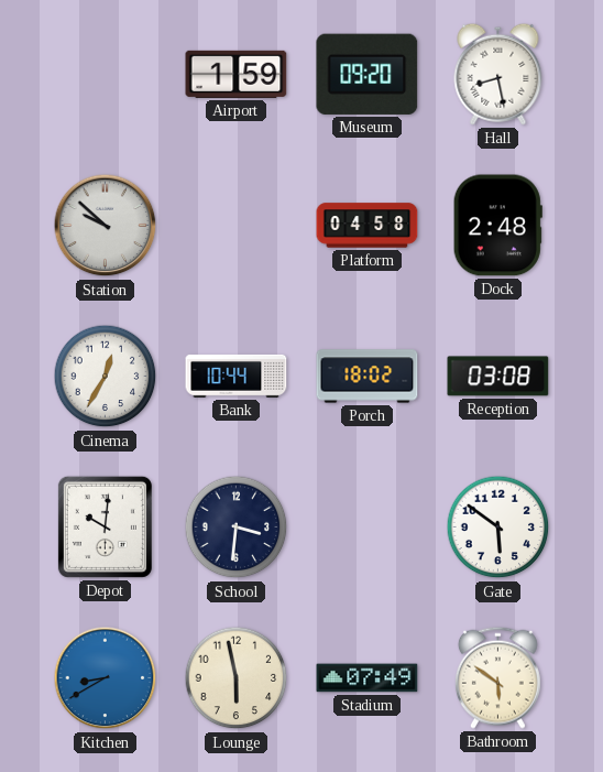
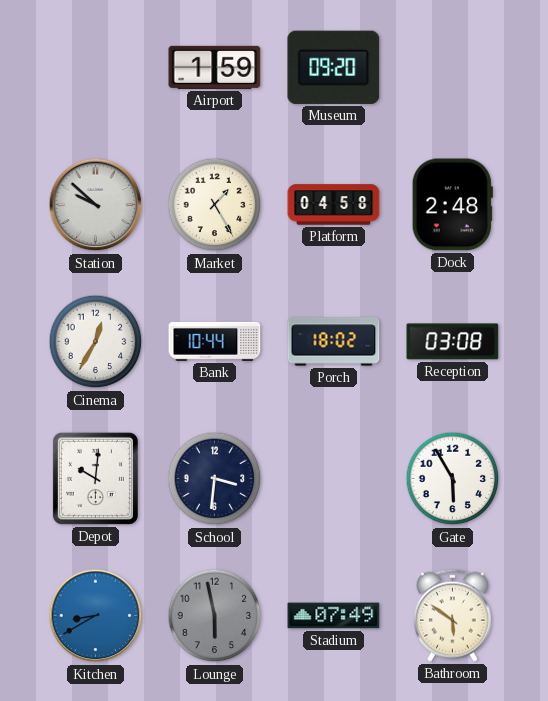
Hall: 8:28 -> none (498, 74)
Market: none -> 1:25 (215, 205)
Gate: 5:51 -> 5:55 (453, 479)
Lounge dial: cream -> grey (215, 616)
